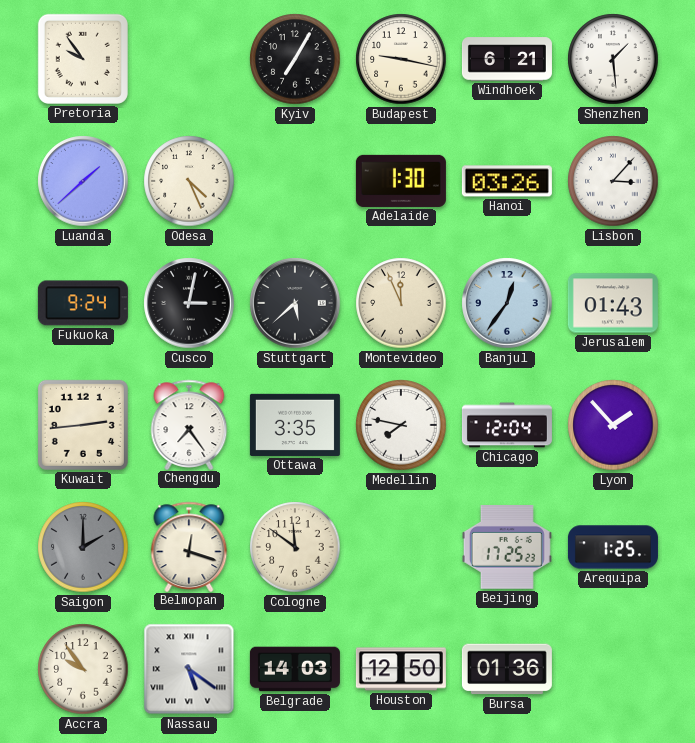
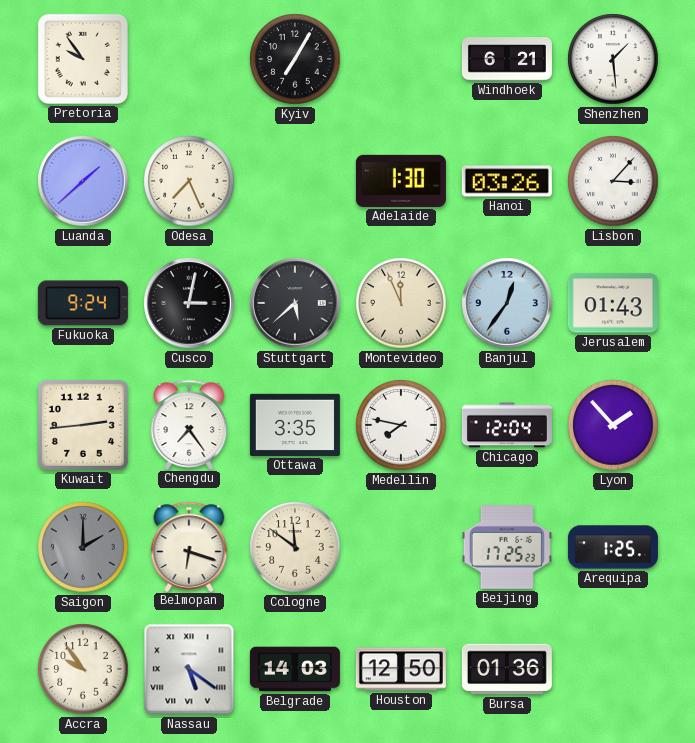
Budapest: 9:17 -> none (401, 59)
Odesa: 4:26 -> 7:26 (189, 181)
Belmopan: 12:18 -> 6:18 (189, 546)
